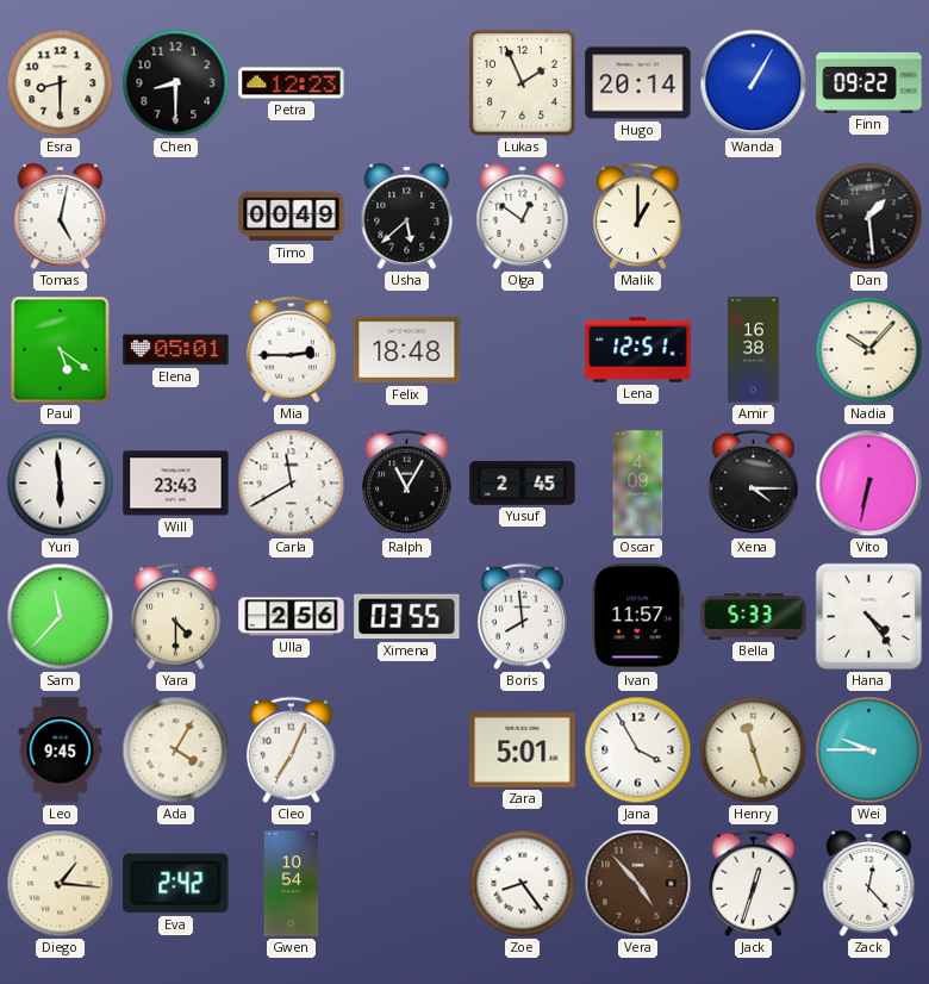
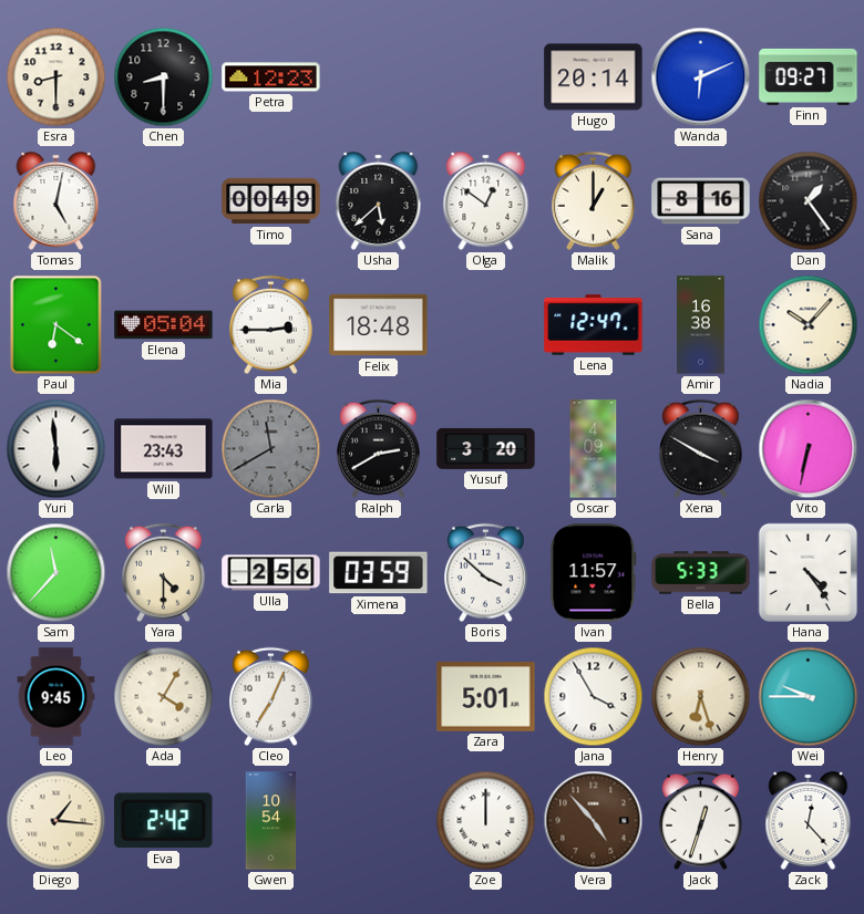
Lukas: 1:56 -> none (523, 83)
Wanda: 1:05 -> 6:11 (701, 77)
Finn: 09:22 -> 09:27 (809, 76)
Sana: none -> 8:16 (701, 201)
Dan: 1:29 -> 1:24 (809, 201)
Paul: 5:21 -> 6:21 (56, 325)
Elena: 05:01 -> 05:04 (164, 325)
Lena: 12:51 -> 12:47 (594, 325)
Carla dial: white -> grey (271, 449)
Ralph: 11:05 -> 2:40 (379, 449)
Yusuf: 2:45 -> 3:20 (486, 448)
Xena: 4:15 -> 3:50 (701, 449)
Ximena: 03:55 -> 03:59 (379, 573)
Boris: 7:59 -> 3:52 (486, 573)
Henry: 11:27 -> 6:27 (701, 697)
Zoe: 8:24 -> 12:00 (486, 821)
